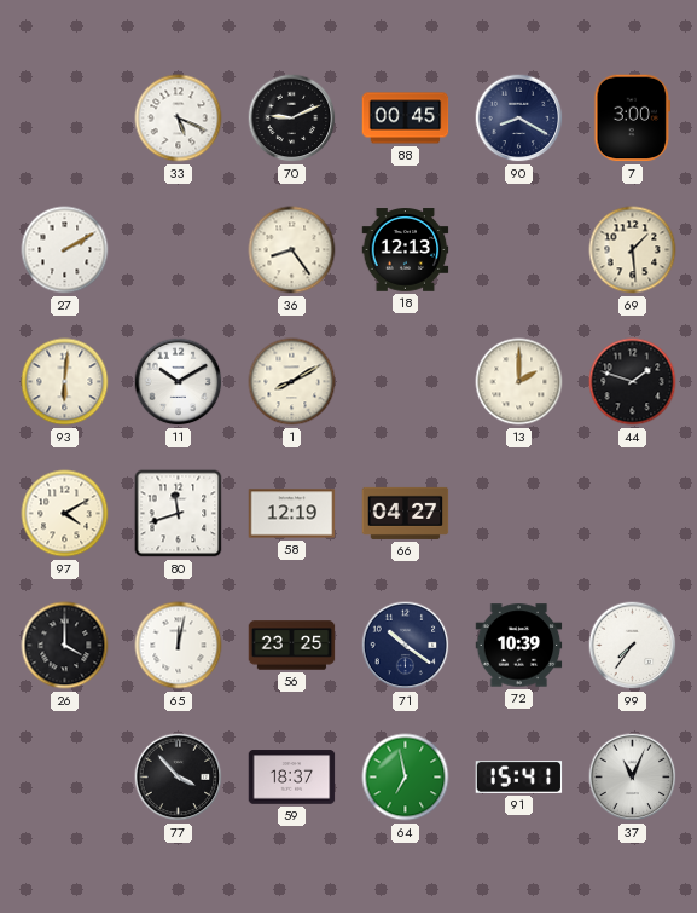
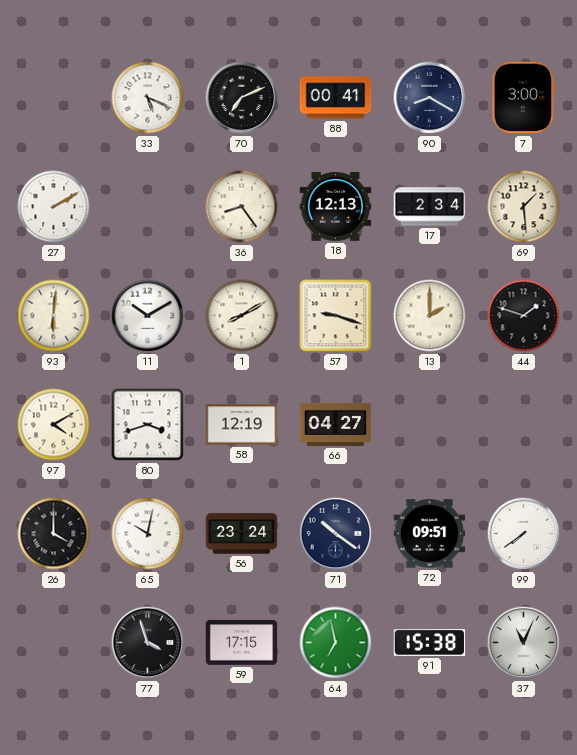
70: 9:11 -> 7:11 (242, 98)
88: 00:45 -> 00:41 (336, 98)
17: none -> 2:34 (430, 207)
57: none -> 9:18 (336, 316)
80: 11:42 -> 3:42 (148, 425)
65: 12:02 -> 10:02 (148, 534)
56: 23:25 -> 23:24 (242, 534)
72: 10:39 -> 09:51 (430, 534)
99: 7:36 -> 7:39 (524, 534)
77: 3:53 -> 3:57 (148, 643)
59: 18:37 -> 17:15 (242, 643)
91: 15:41 -> 15:38 (430, 643)
